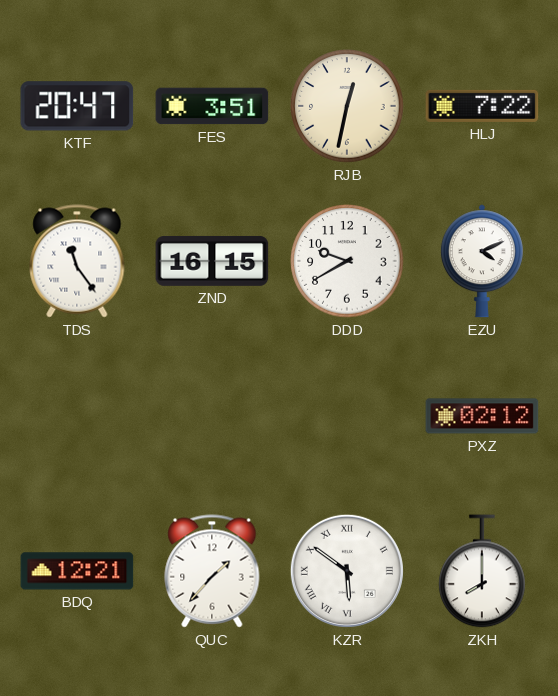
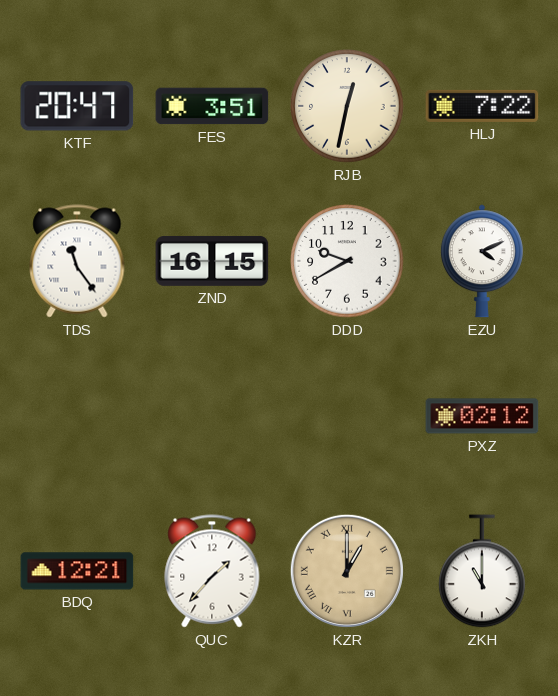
KZR: 5:51 -> 1:00 (347, 571)
KZR dial: white -> champagne (347, 571)
ZKH: 8:00 -> 11:00 (482, 571)
